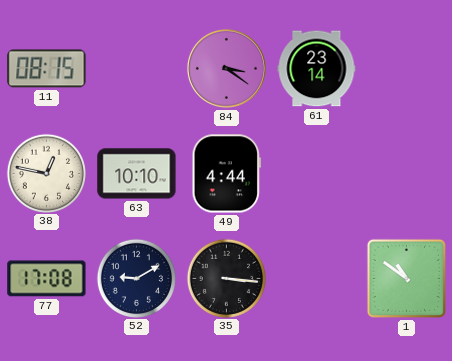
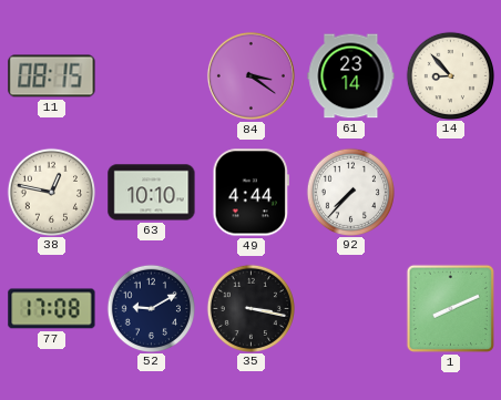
14: none -> 8:53 (450, 75)
92: none -> 7:37 (350, 192)
35: 3:16 -> 3:17 (250, 308)
1: 10:51 -> 8:11 (450, 308)
